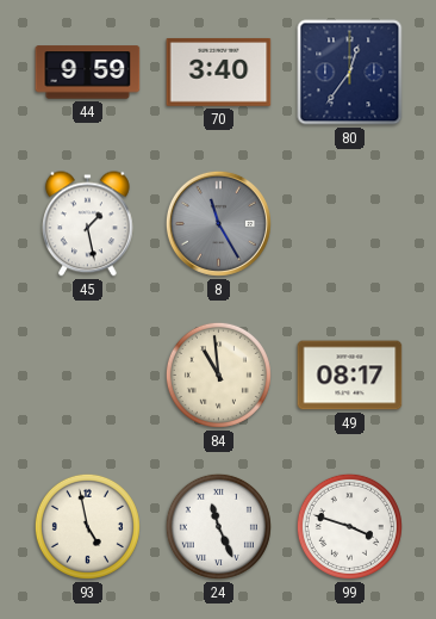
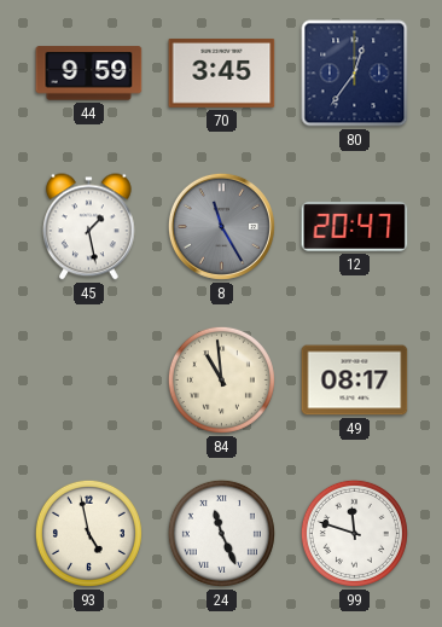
70: 3:40 -> 3:45 (222, 72)
12: none -> 20:47 (355, 226)
99: 3:48 -> 11:48 (354, 533)
